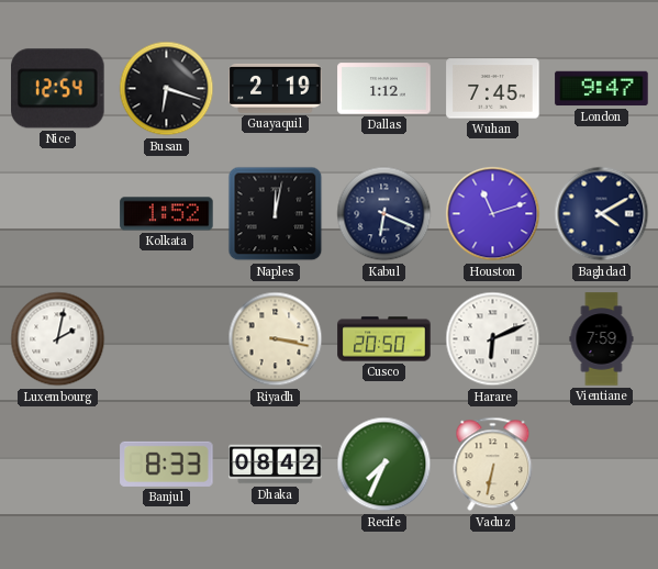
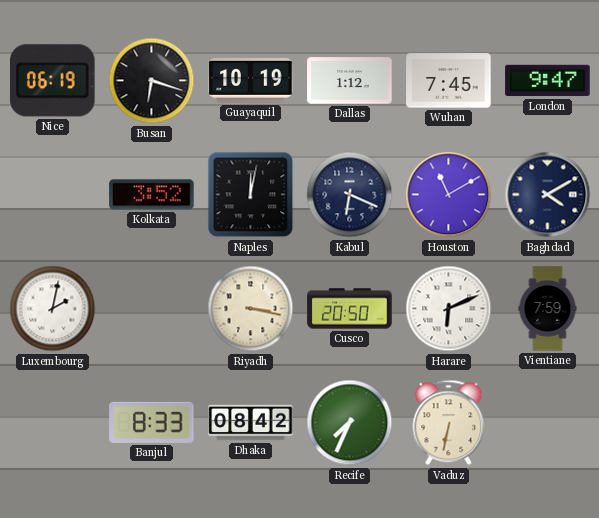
Nice: 12:54 -> 06:19 (53, 81)
Guayaquil: 2:19 -> 10:19 (251, 80)
Kolkata: 1:52 -> 3:52 (152, 195)
Houston: 11:12 -> 11:10 (449, 195)
